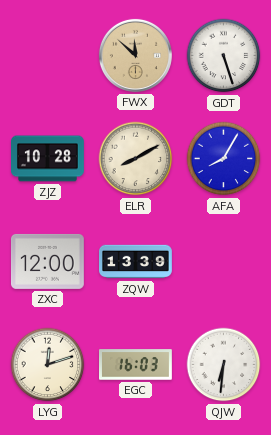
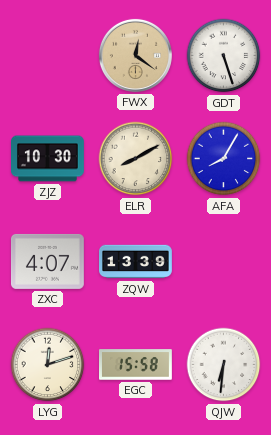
FWX: 11:52 -> 12:21 (135, 55)
ZJZ: 10:28 -> 10:30 (48, 159)
ZXC: 12:00 -> 4:07 (47, 261)
EGC: 16:03 -> 15:58 (136, 365)
